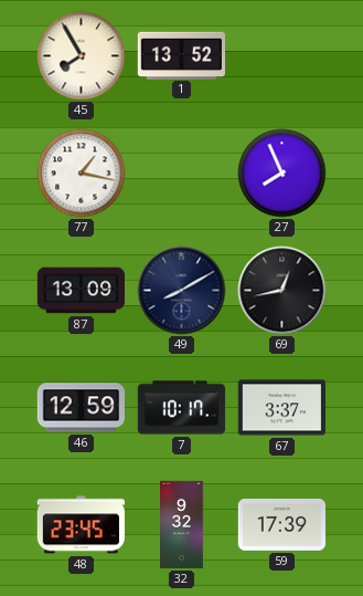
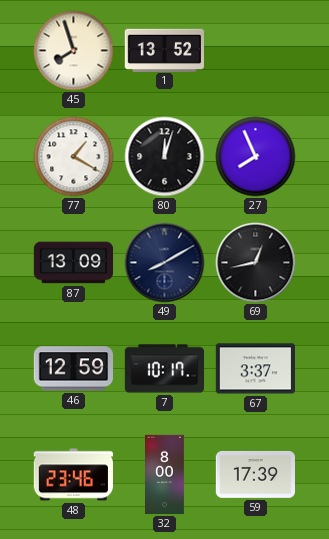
45: 7:55 -> 7:57 (74, 51)
77: 1:17 -> 1:20 (74, 157)
80: none -> 12:03 (165, 157)
48: 23:45 -> 23:46 (73, 475)
32: 9:32 -> 8:00 (165, 475)
